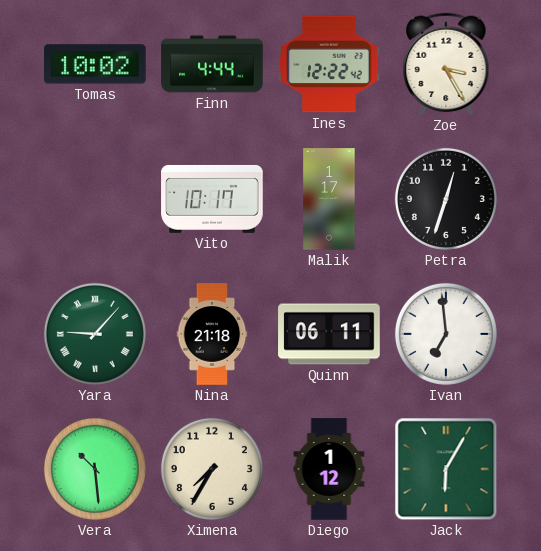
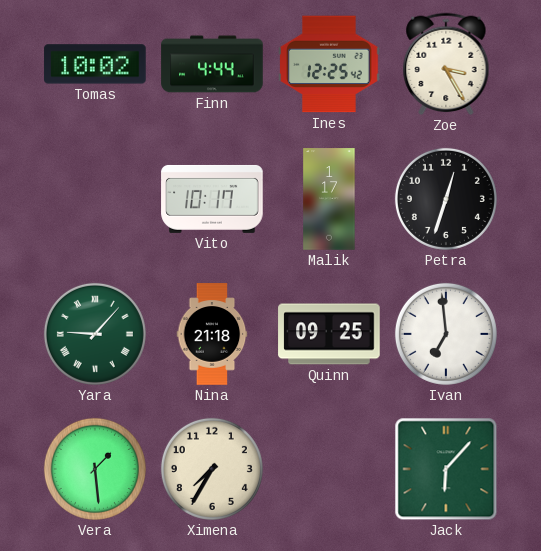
Ines: 12:22 -> 12:25 (329, 64)
Quinn: 06:11 -> 09:25 (329, 334)
Vera: 10:29 -> 1:29 (95, 469)
Diego: 1:12 -> none (329, 469)
Jack: 6:05 -> 6:07 (446, 469)
